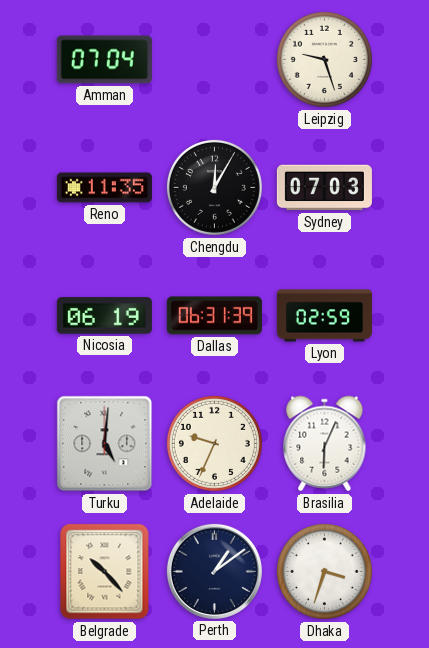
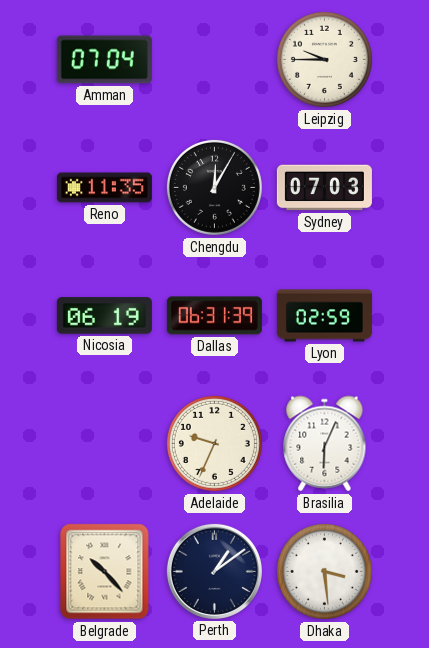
Leipzig: 9:27 -> 9:45 (324, 59)
Turku: 5:01 -> none (105, 444)
Dhaka: 3:33 -> 3:29 (324, 571)
